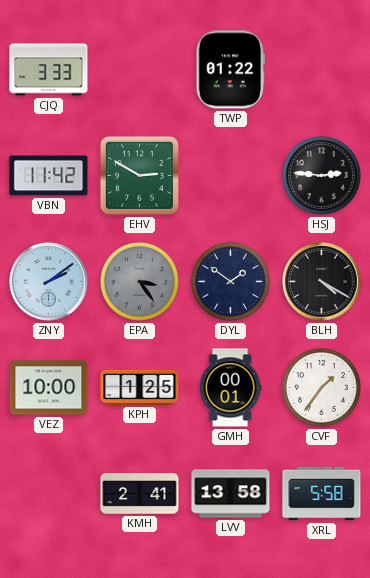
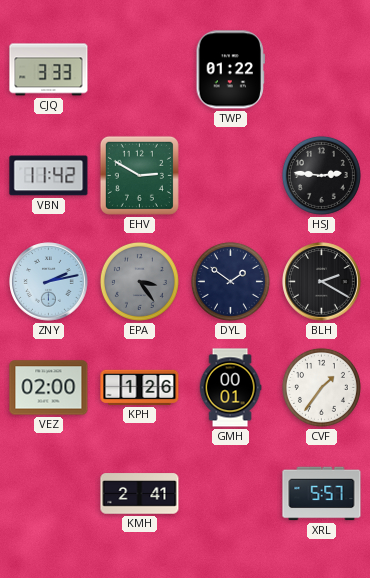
ZNY: 2:09 -> 2:13 (49, 282)
BLH: 4:20 -> 2:20 (322, 282)
VEZ: 10:00 -> 02:00 (49, 388)
KPH: 1:25 -> 1:26 (140, 387)
LVV: 13:58 -> none (231, 494)
XRL: 5:58 -> 5:57 (322, 494)
